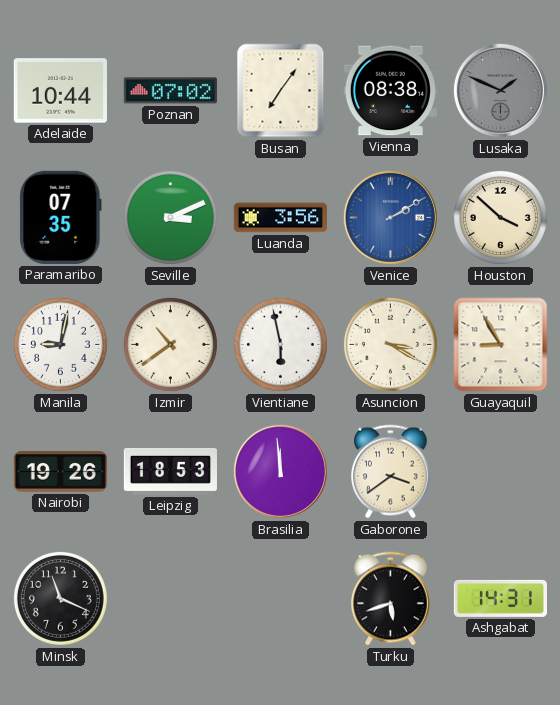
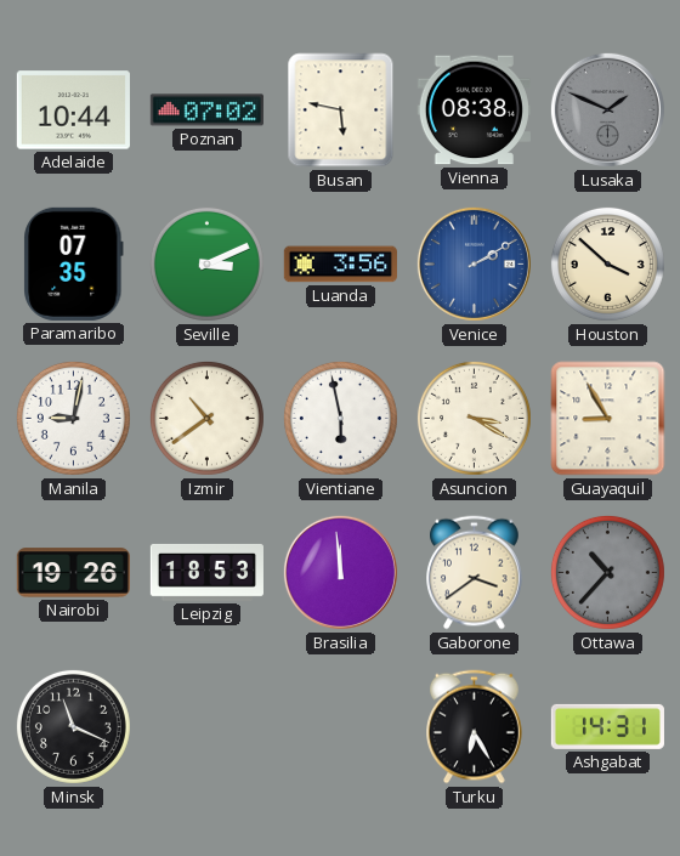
Busan: 7:06 -> 5:47 (341, 110)
Ottawa: none -> 10:37 (607, 572)
Turku: 5:42 -> 6:25 (475, 727)
